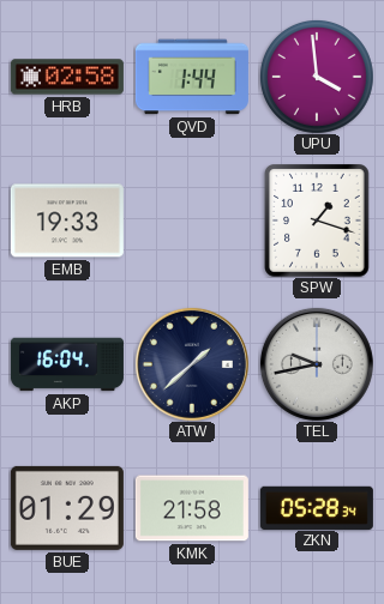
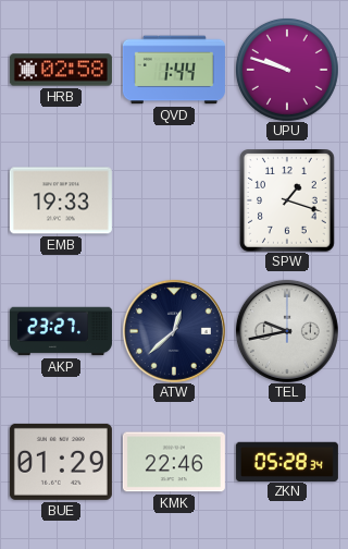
UPU: 3:59 -> 9:48 (287, 70)
AKP: 16:04 -> 23:27 (61, 331)
ATW: 1:38 -> 12:38 (174, 331)
KMK: 21:58 -> 22:46 (174, 462)
